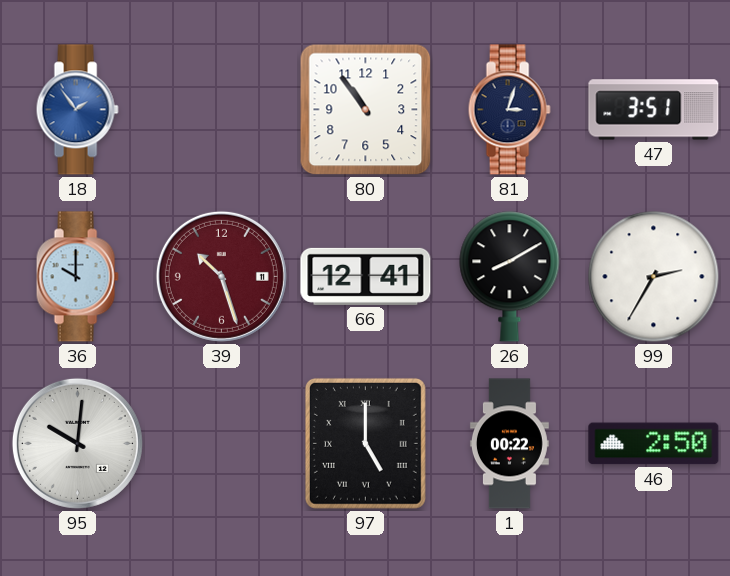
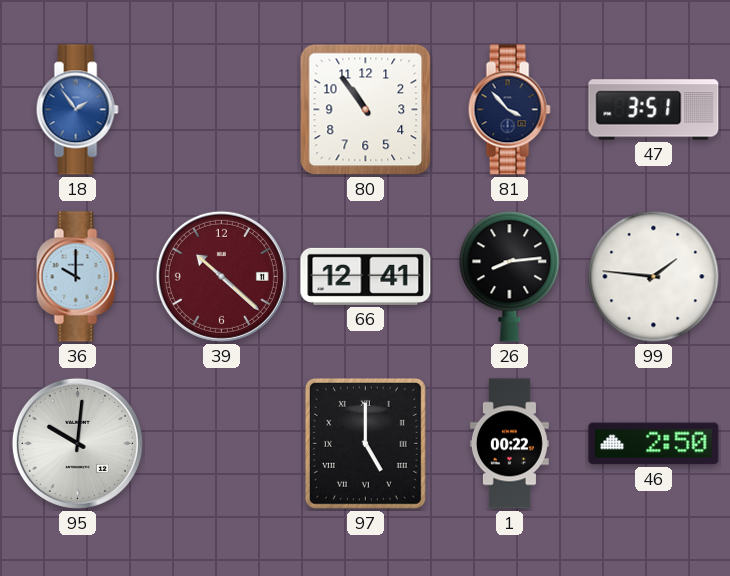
81: 3:03 -> 3:53 (509, 110)
39: 10:27 -> 10:22 (221, 276)
26: 8:10 -> 8:14 (510, 277)
99: 2:35 -> 1:46 (654, 277)
